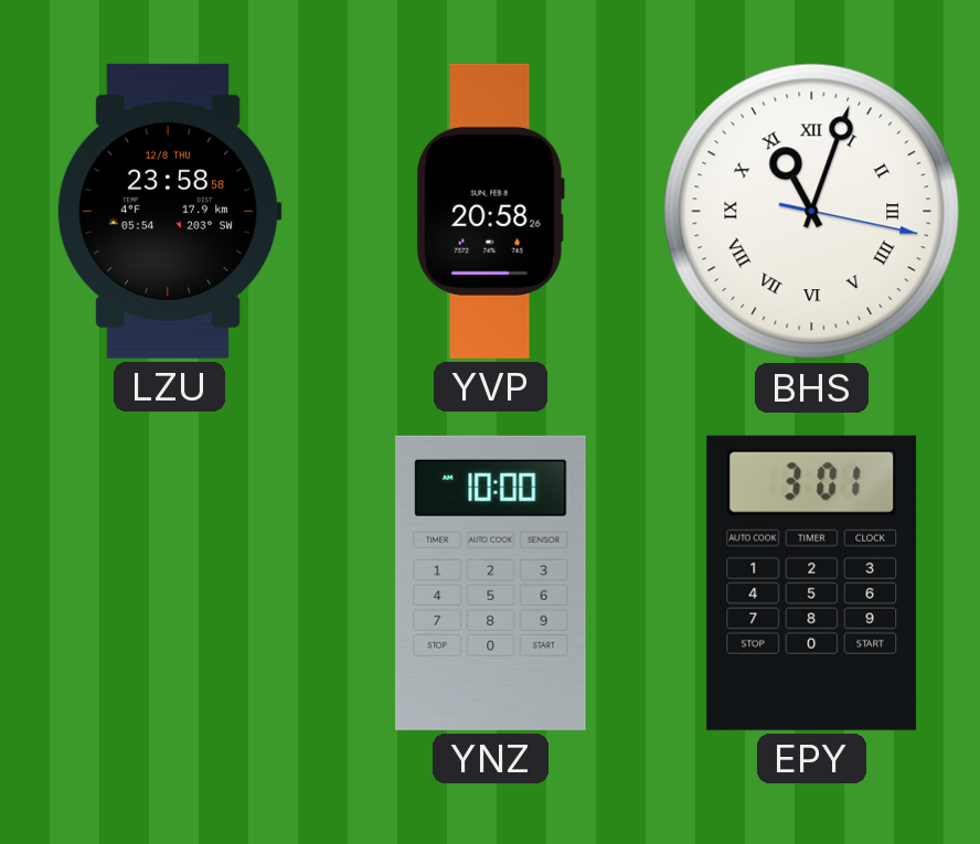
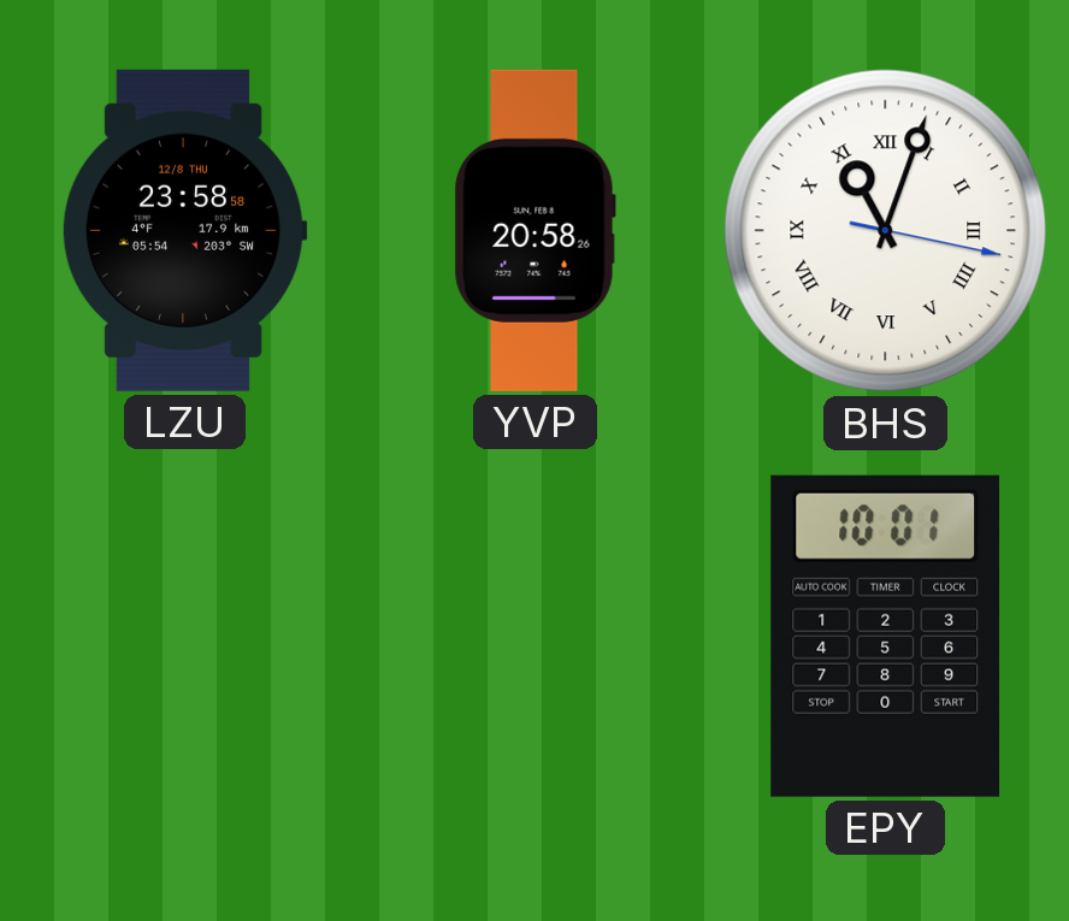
YNZ: 10:00 -> none (491, 583)
EPY: 3:01 -> 10:01 (886, 636)
